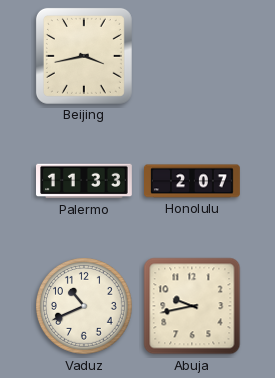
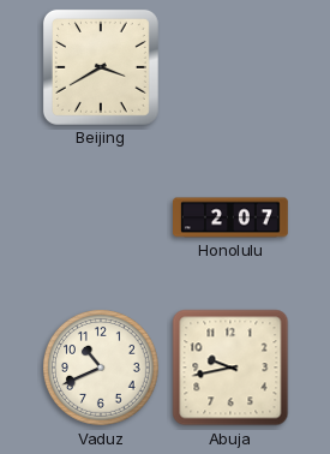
Beijing: 3:43 -> 3:40 (101, 67)
Palermo: 11:33 -> none (85, 181)
